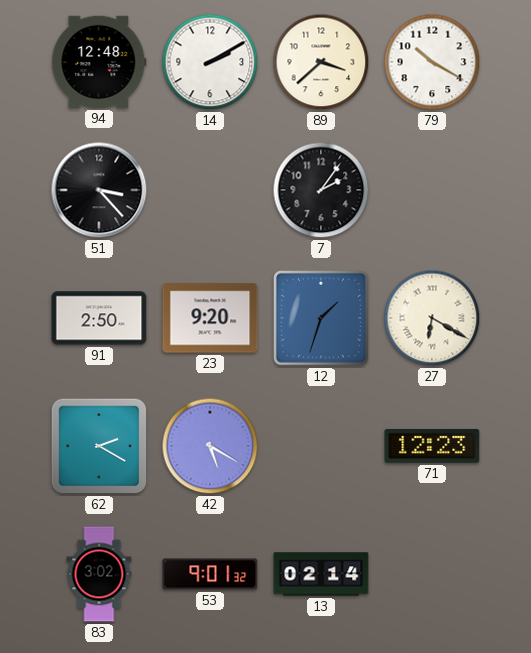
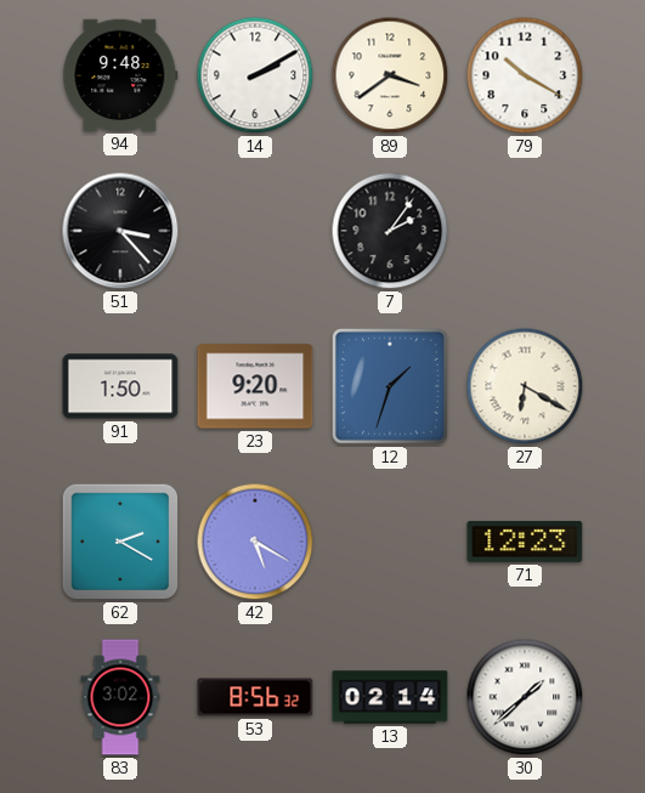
94: 12:48 -> 9:48 (120, 75)
89: 3:38 -> 3:39 (390, 75)
91: 2:50 -> 1:50 (120, 386)
53: 9:01 -> 8:56 (255, 697)
30: none -> 1:38 (525, 697)
